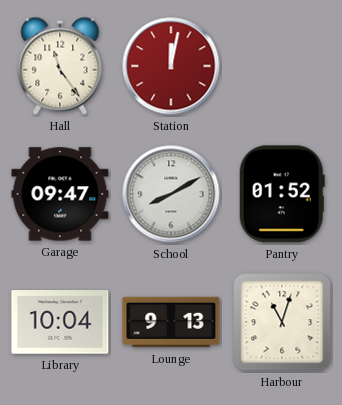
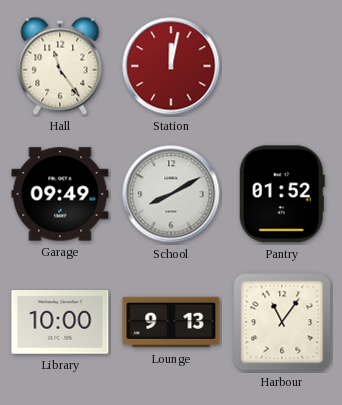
Garage: 09:47 -> 09:49 (60, 194)
Library: 10:04 -> 10:00 (60, 322)
Harbour: 11:03 -> 11:06 (282, 322)
